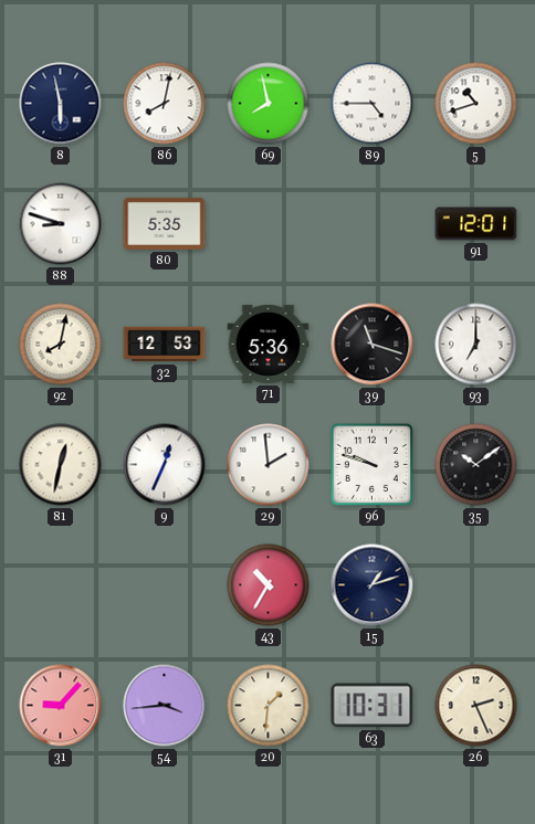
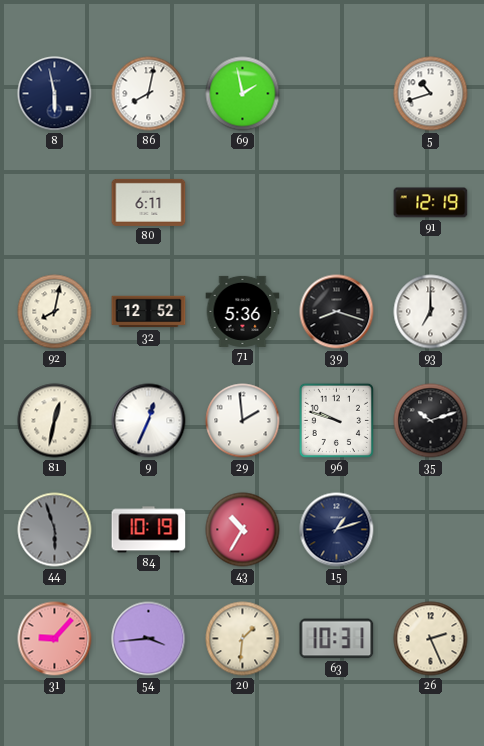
69: 7:58 -> 1:58 (243, 94)
89: 4:45 -> none (373, 104)
88: 8:48 -> none (61, 224)
80: 5:35 -> 6:11 (149, 202)
91: 12:01 -> 12:19 (431, 203)
32: 12:53 -> 12:52 (149, 312)
39: 11:18 -> 8:18 (337, 312)
35: 10:09 -> 10:12 (431, 421)
44: none -> 5:57 (55, 530)
84: none -> 10:19 (149, 530)
